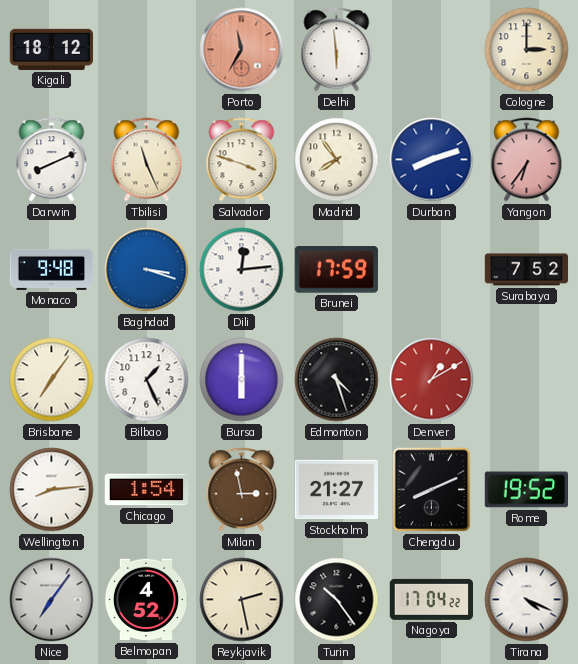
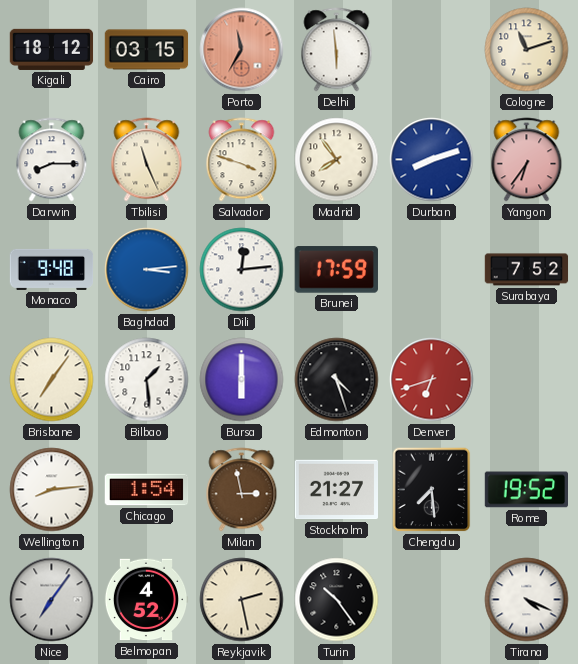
Cairo: none -> 03:15 (147, 50)
Cologne: 3:00 -> 11:12 (527, 50)
Darwin: 8:11 -> 8:15 (52, 160)
Baghdad: 3:18 -> 3:14 (147, 270)
Bilbao: 1:26 -> 1:29 (147, 380)
Denver: 1:10 -> 6:42 (432, 380)
Chengdu: 8:11 -> 7:29 (432, 490)
Nagoya: 17:04 -> none (431, 599)
